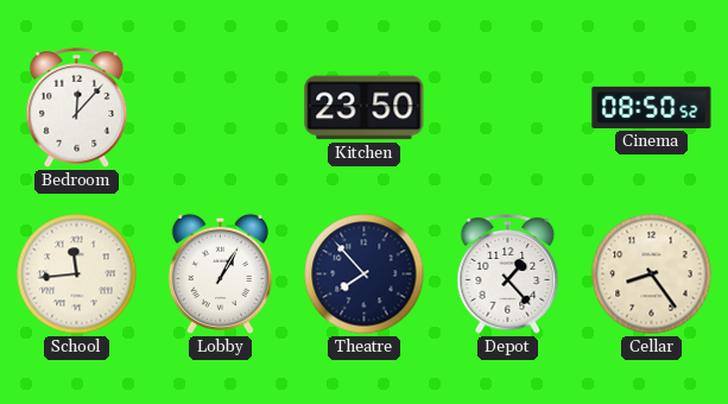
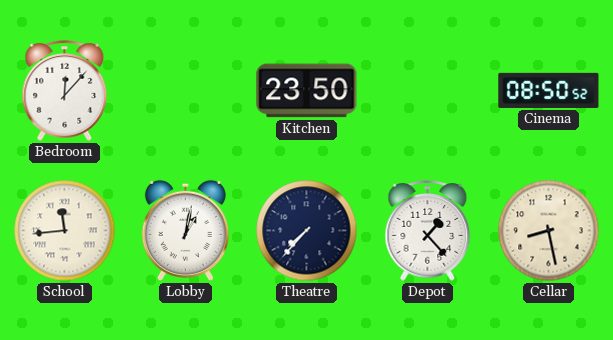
Lobby: 1:05 -> 1:02 (185, 230)
Theatre: 7:53 -> 7:37 (307, 231)
Cellar: 8:24 -> 8:28 (549, 231)
